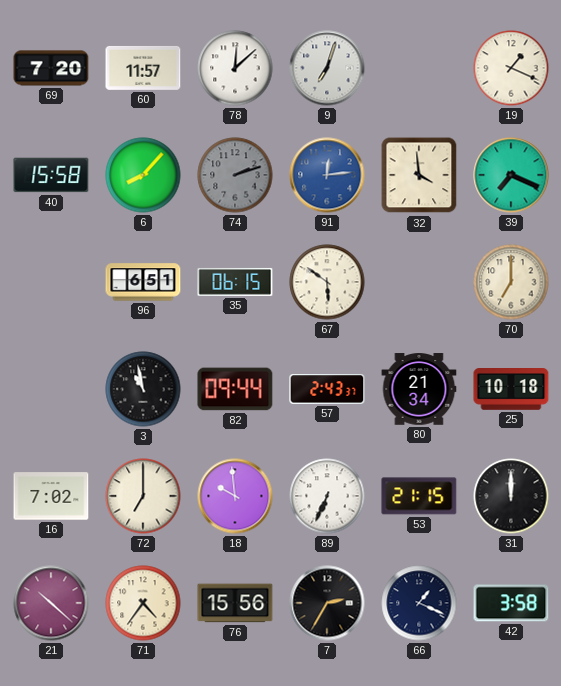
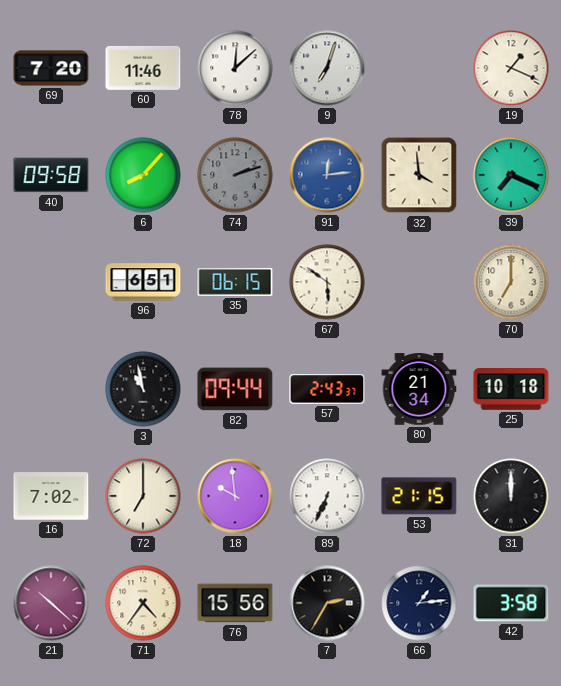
60: 11:57 -> 11:46 (143, 68)
40: 15:58 -> 09:58 (51, 175)
66: 1:19 -> 1:14 (419, 603)
